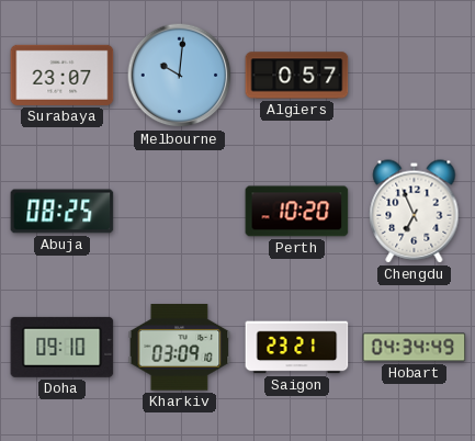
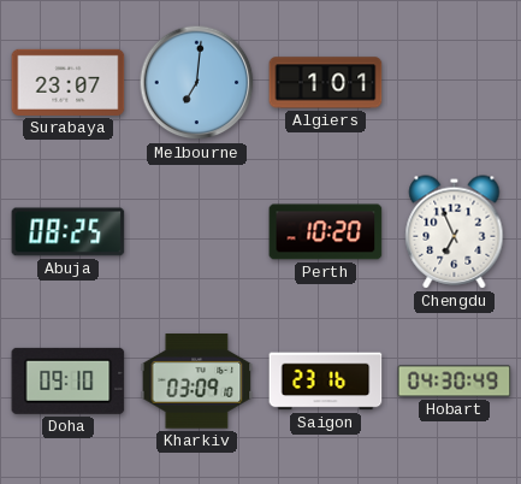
Melbourne: 10:01 -> 7:01 (197, 83)
Algiers: 0:57 -> 1:01 (326, 83)
Saigon: 23:21 -> 23:16 (326, 382)
Hobart: 04:34 -> 04:30 (455, 382)
